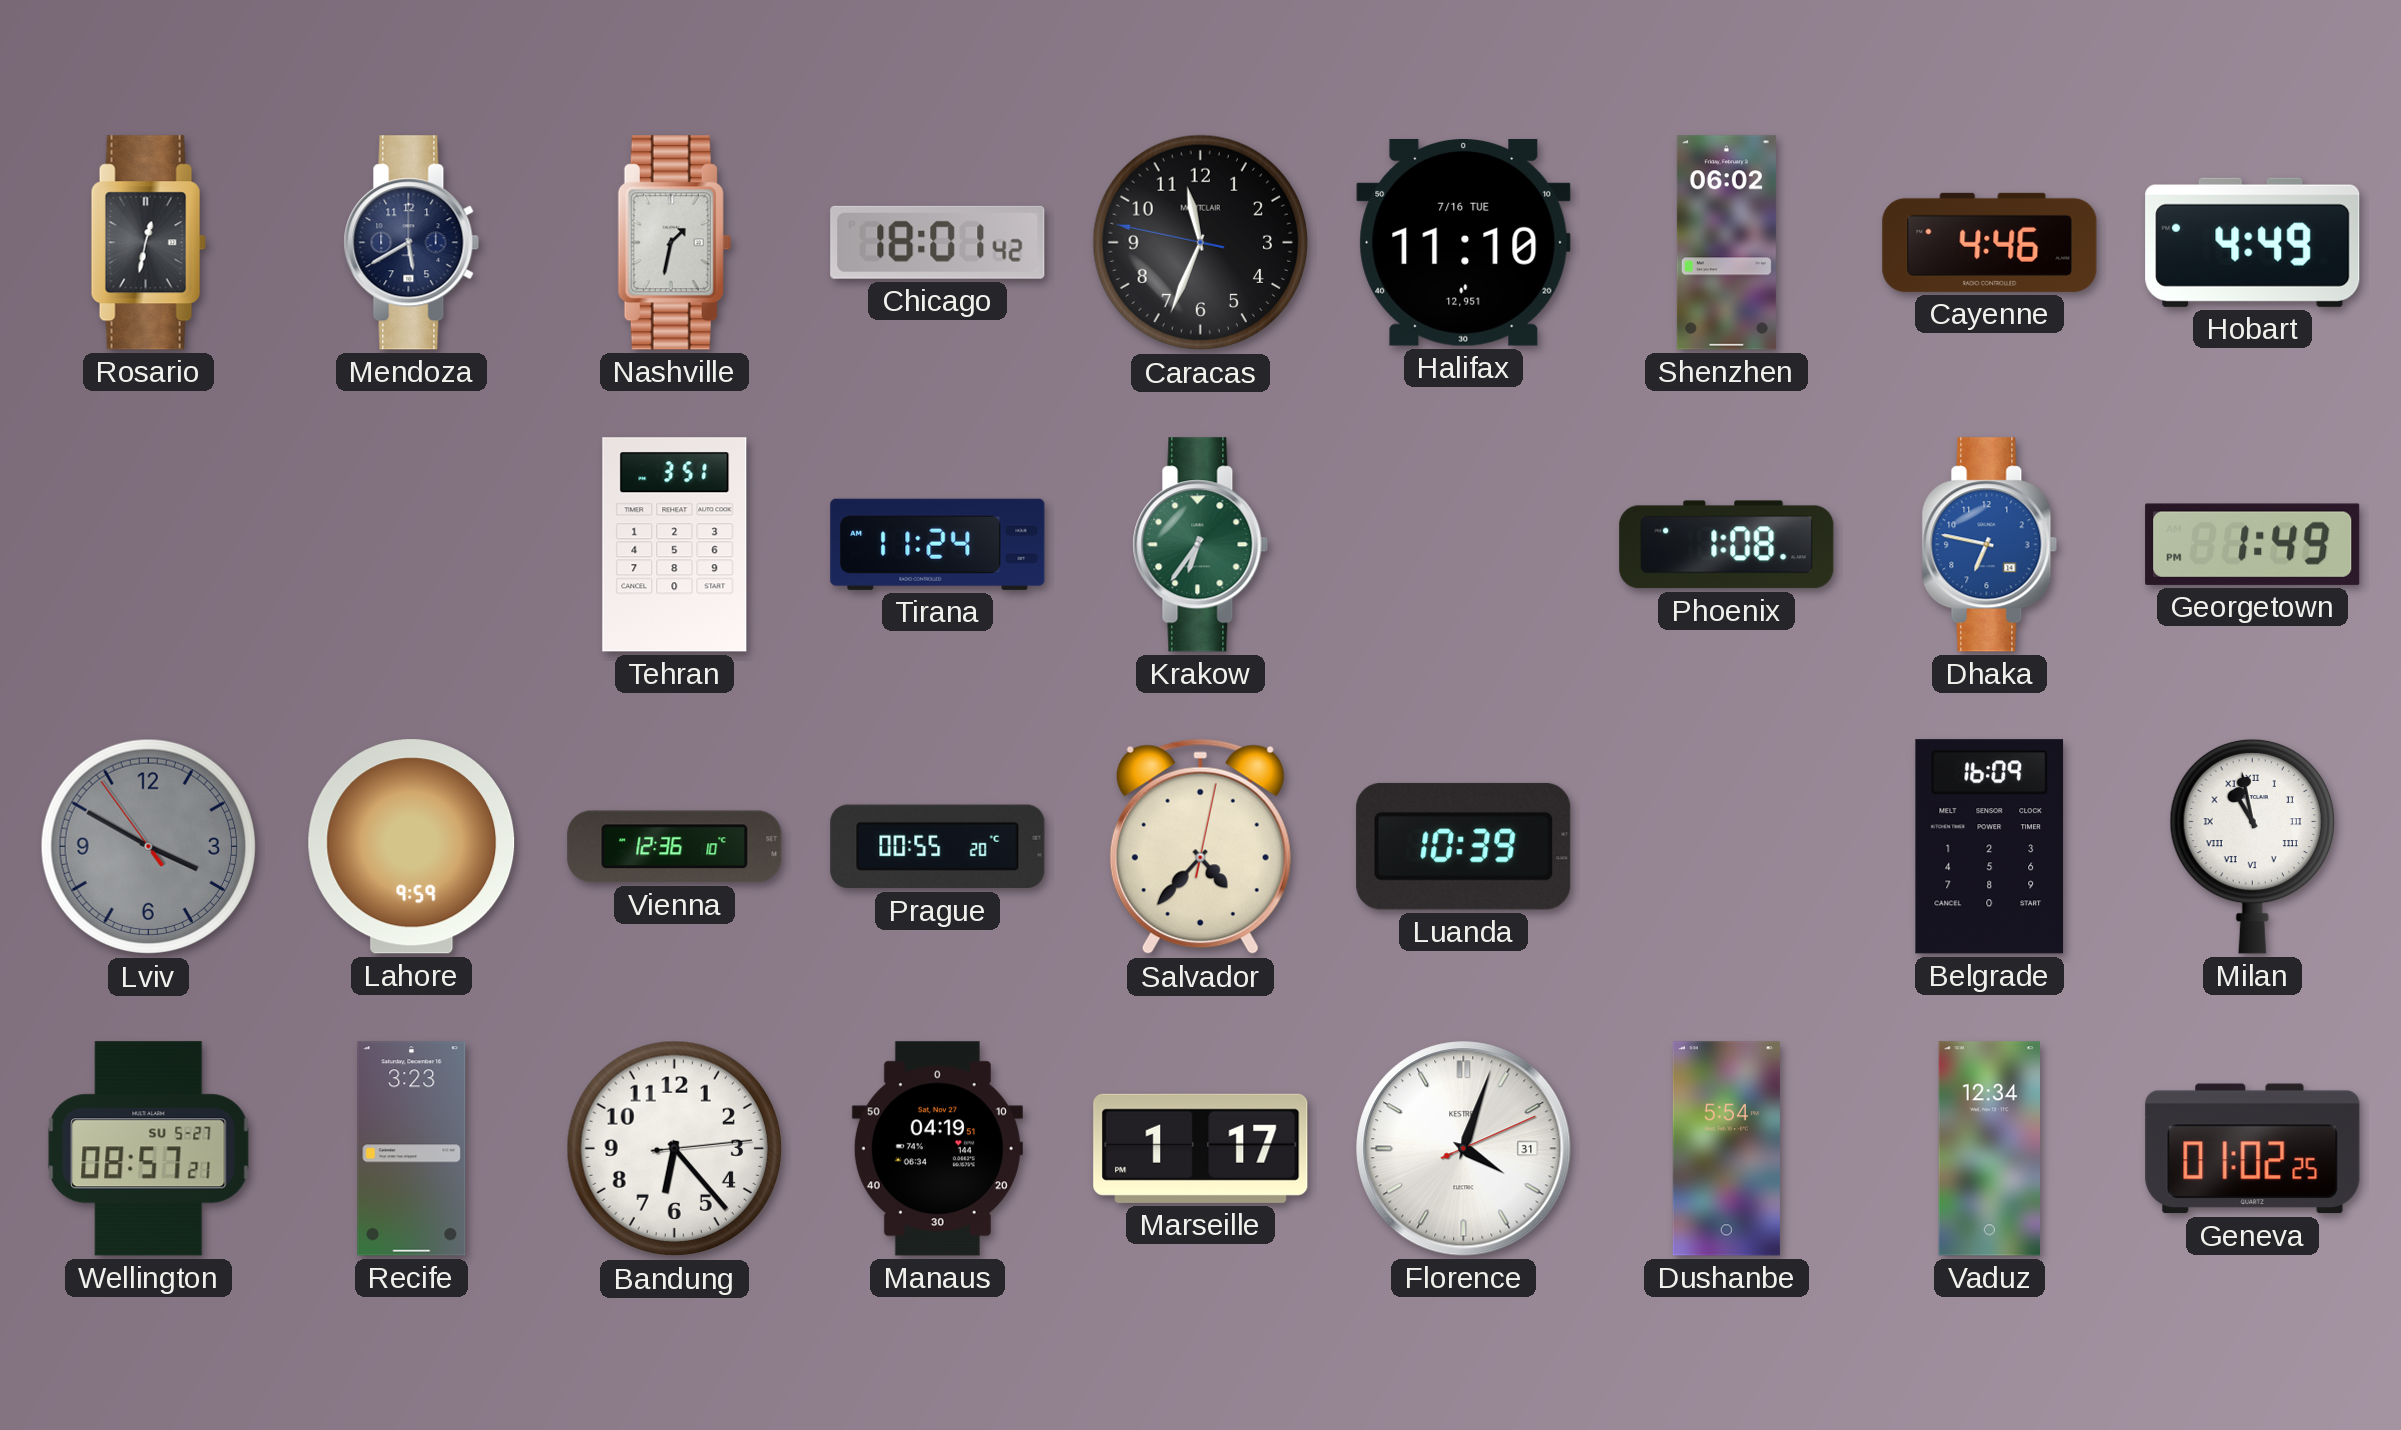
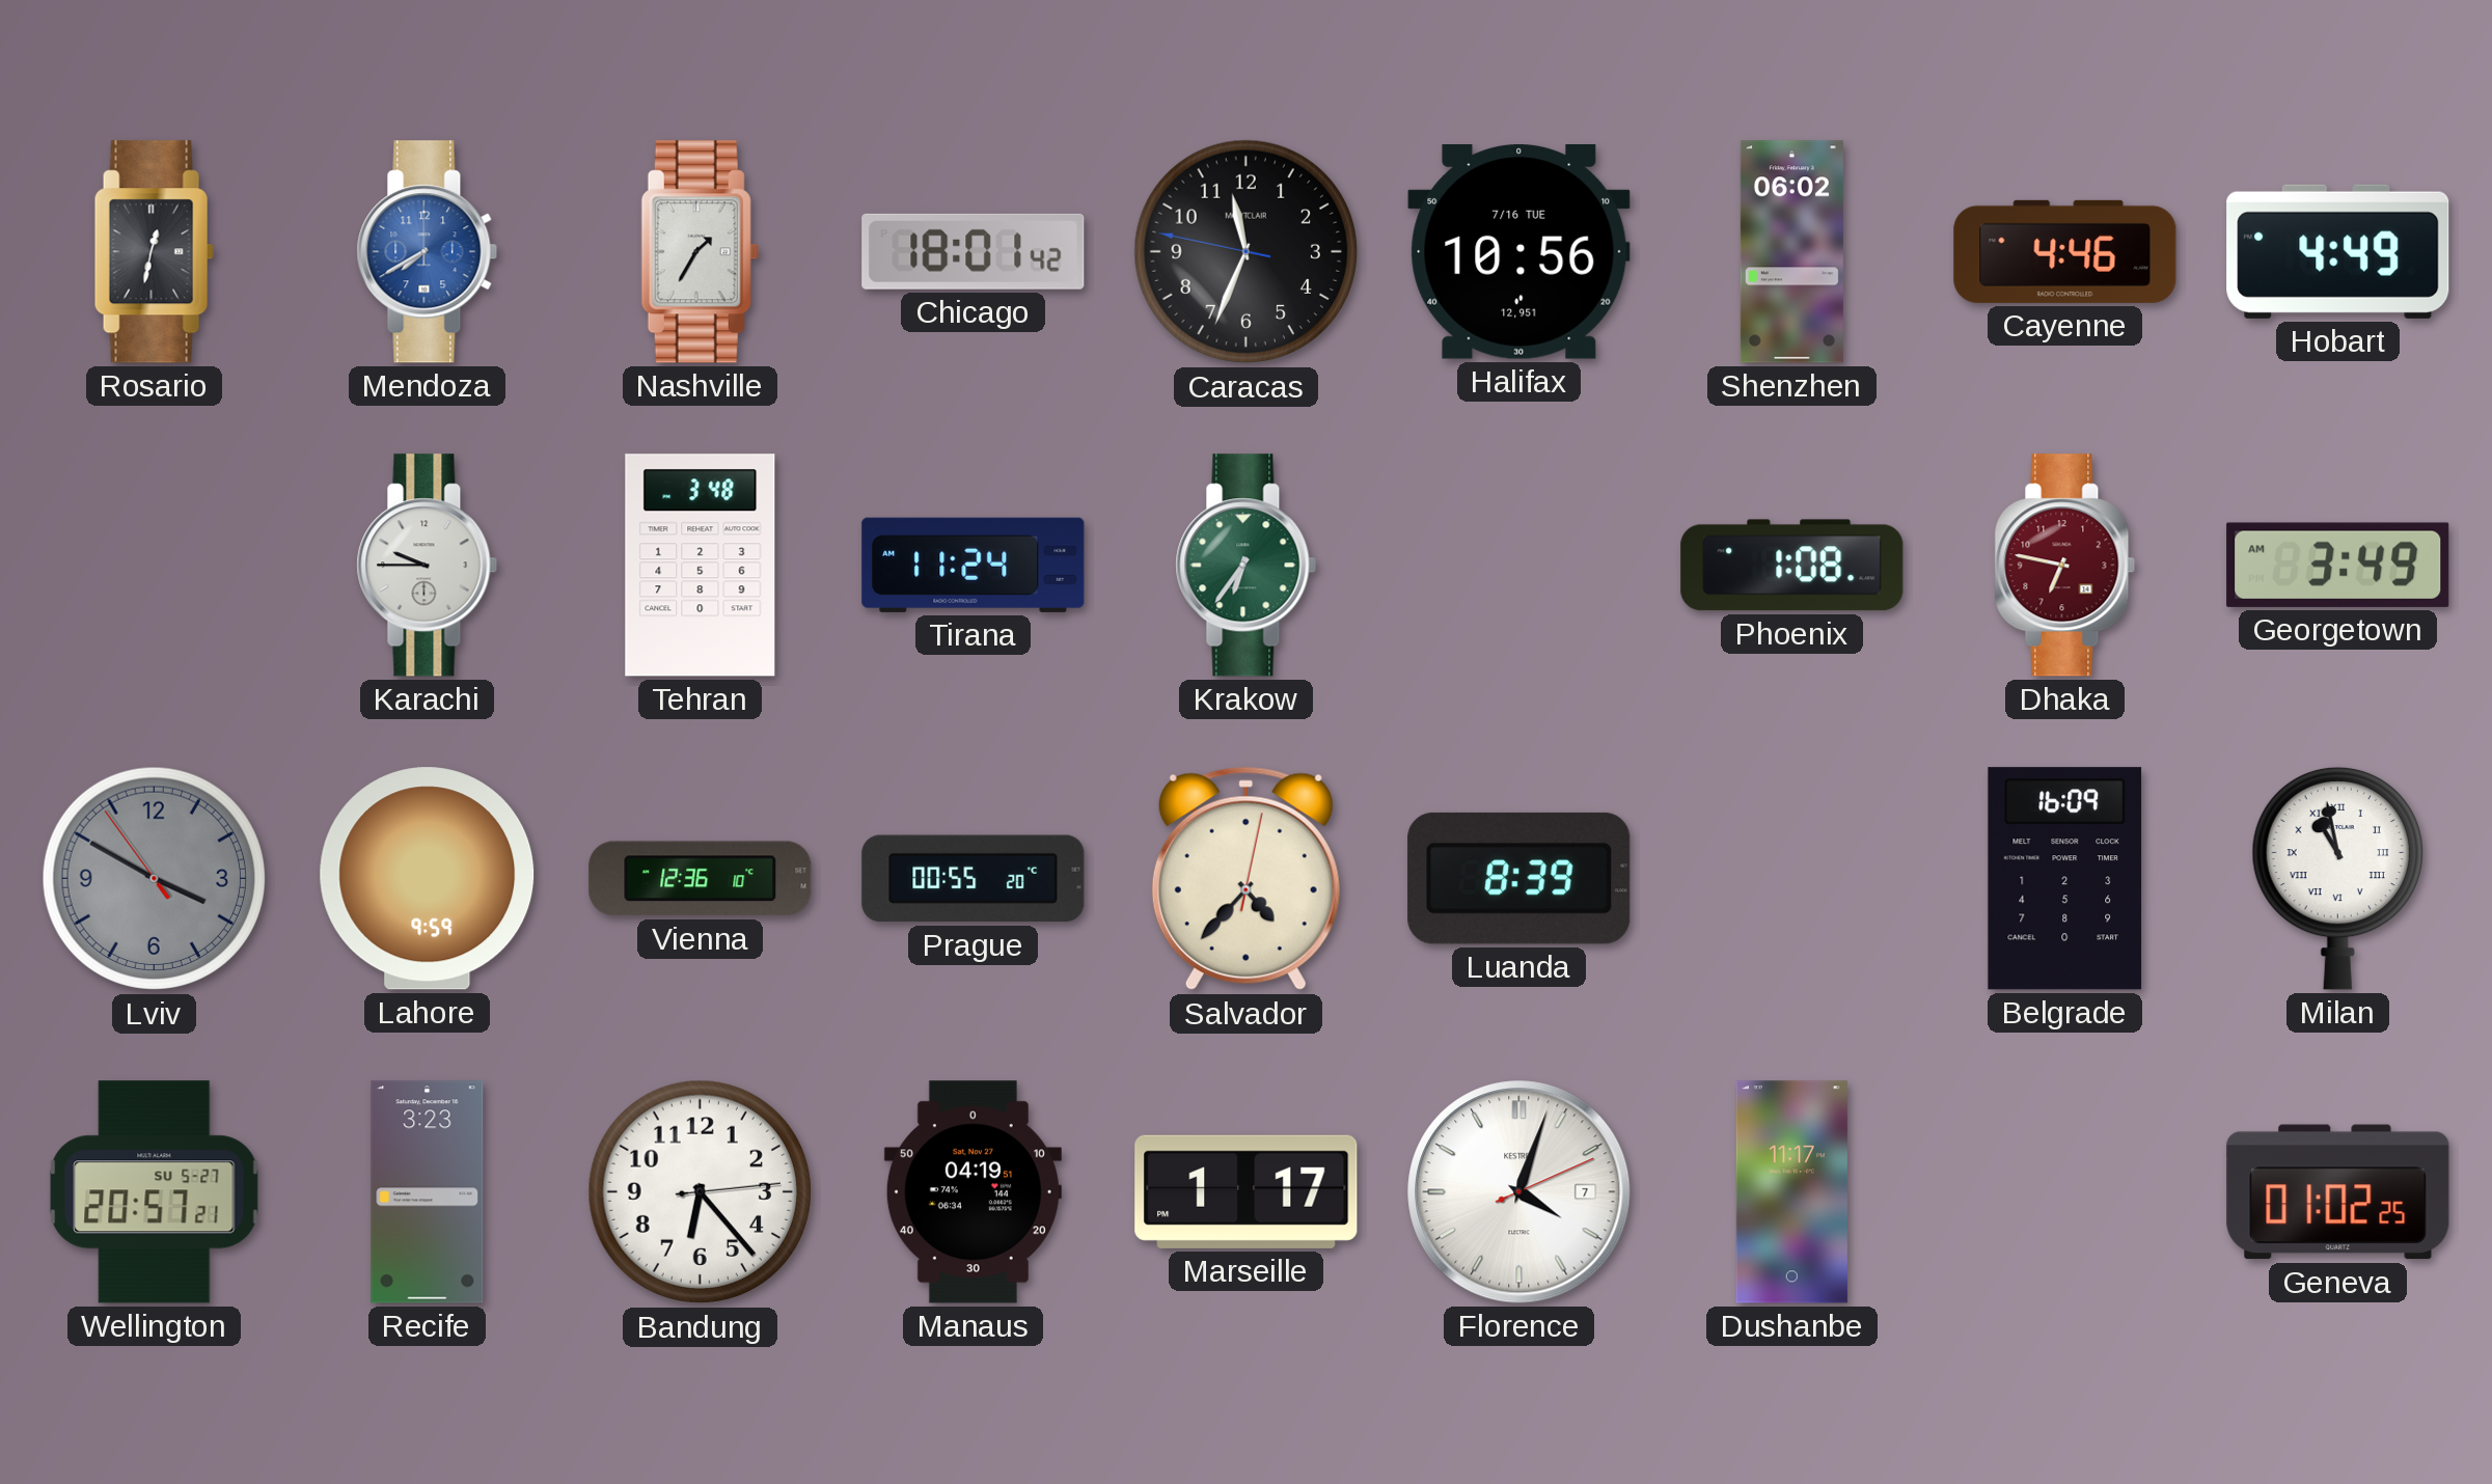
Mendoza: 5:40 -> 7:40 (428, 252)
Mendoza dial: navy -> blue (428, 252)
Nashville: 1:32 -> 1:35 (700, 252)
Halifax: 11:10 -> 10:56 (1519, 252)
Karachi: none -> 9:45 (428, 566)
Tehran: 3:51 -> 3:48 (701, 566)
Dhaka dial: blue -> burgundy (2065, 566)
Georgetown: 1:49 -> 3:49 (2338, 565)
Luanda: 10:39 -> 8:39 (1519, 878)
Wellington: 08:57 -> 20:57 (155, 1192)
Florence date: 31 -> 7 (1519, 1192)
Dushanbe: 5:54 -> 11:17 (1791, 1192)
Vaduz: 12:34 -> none (1989, 1149)
